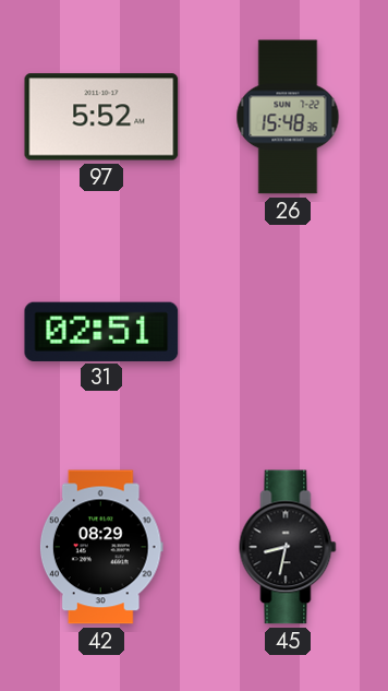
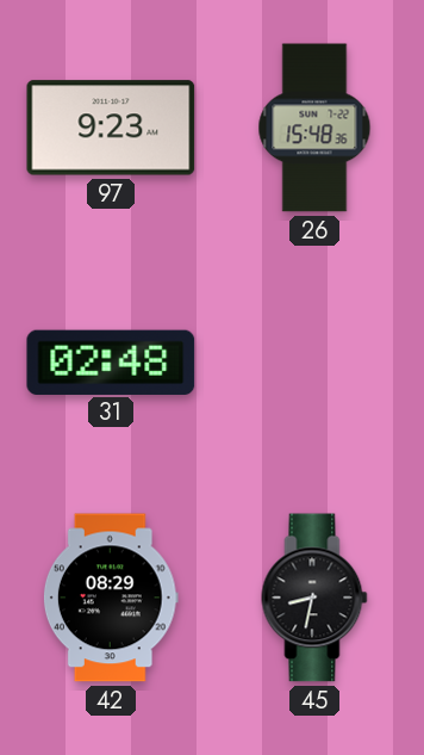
97: 5:52 -> 9:23 (111, 128)
31: 02:51 -> 02:48 (111, 361)
